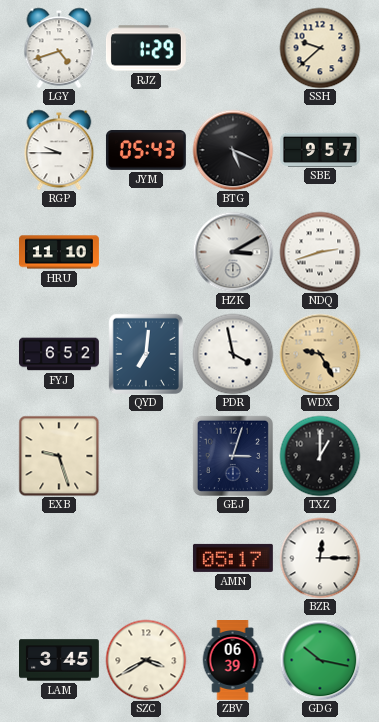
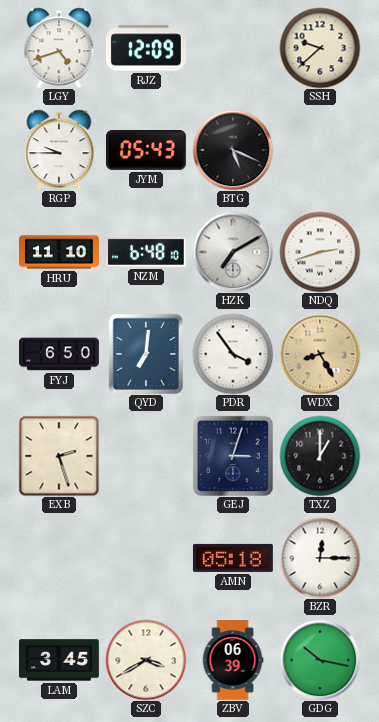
RJZ: 1:29 -> 12:09 (146, 48)
SBE: 9:57 -> none (320, 149)
NZM: none -> 6:48 (146, 253)
HZK: 3:10 -> 7:10 (233, 252)
FYJ: 6:52 -> 6:50 (60, 354)
PDR: 3:58 -> 3:54 (233, 354)
WDX: 9:25 -> 8:25 (320, 354)
EXB: 9:27 -> 2:27 (59, 456)
AMN: 05:17 -> 05:18 (233, 558)
